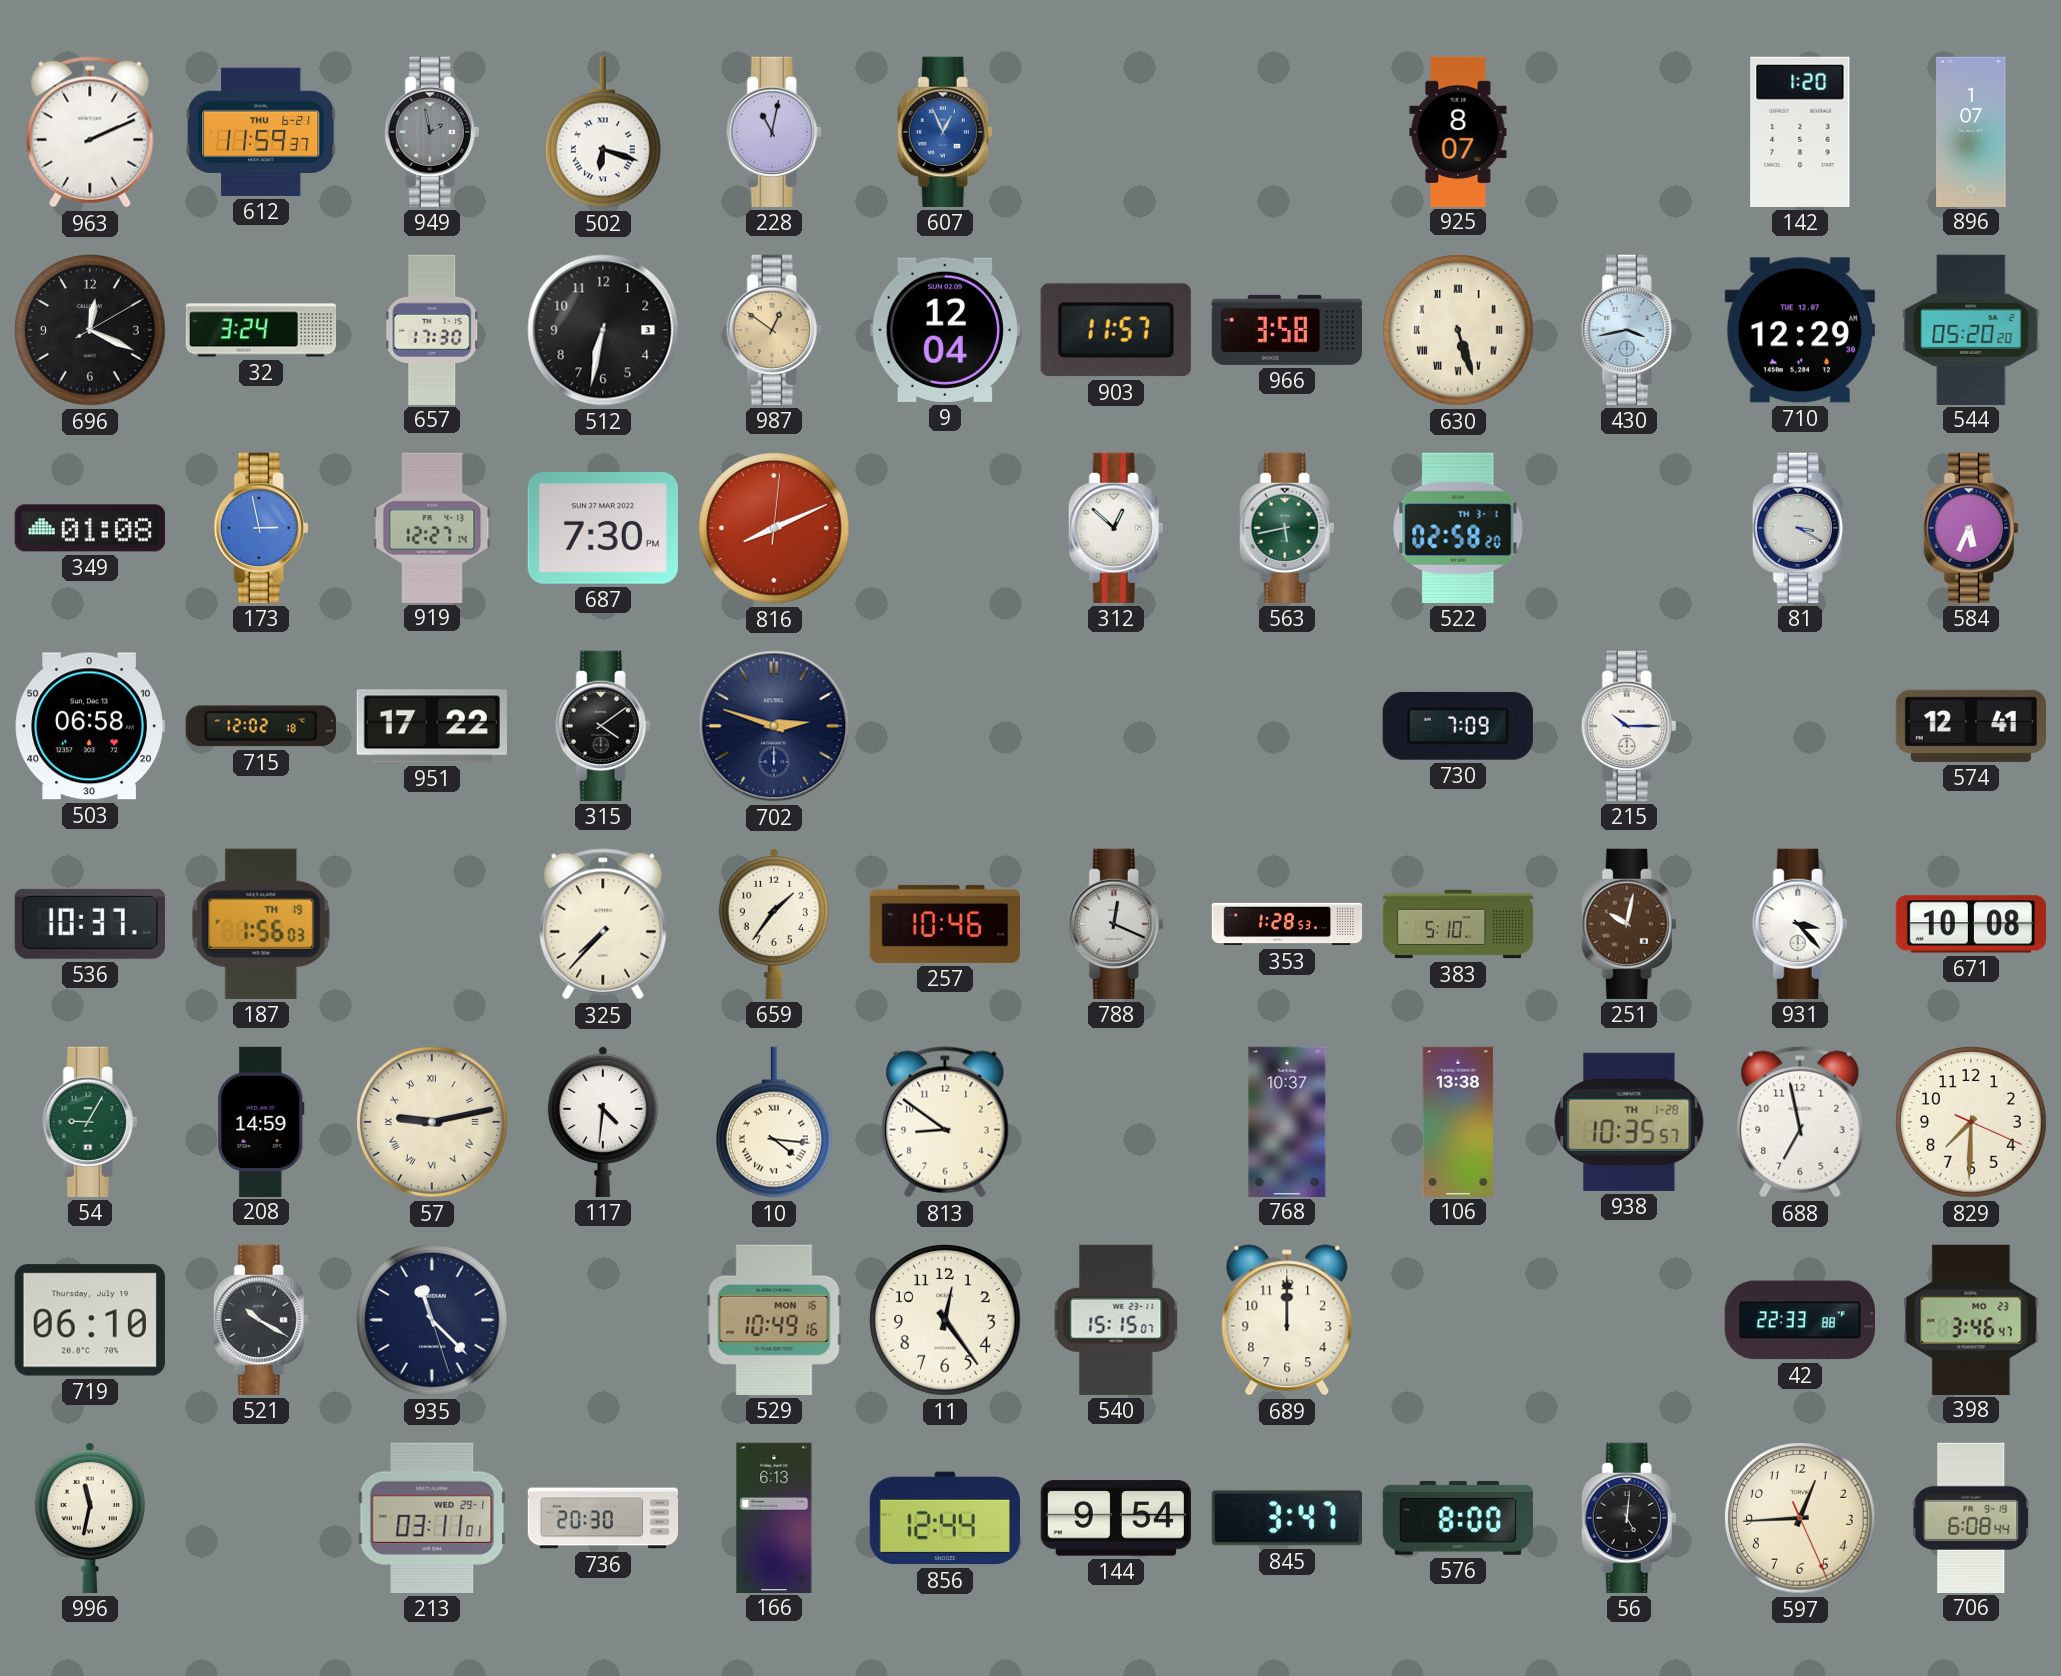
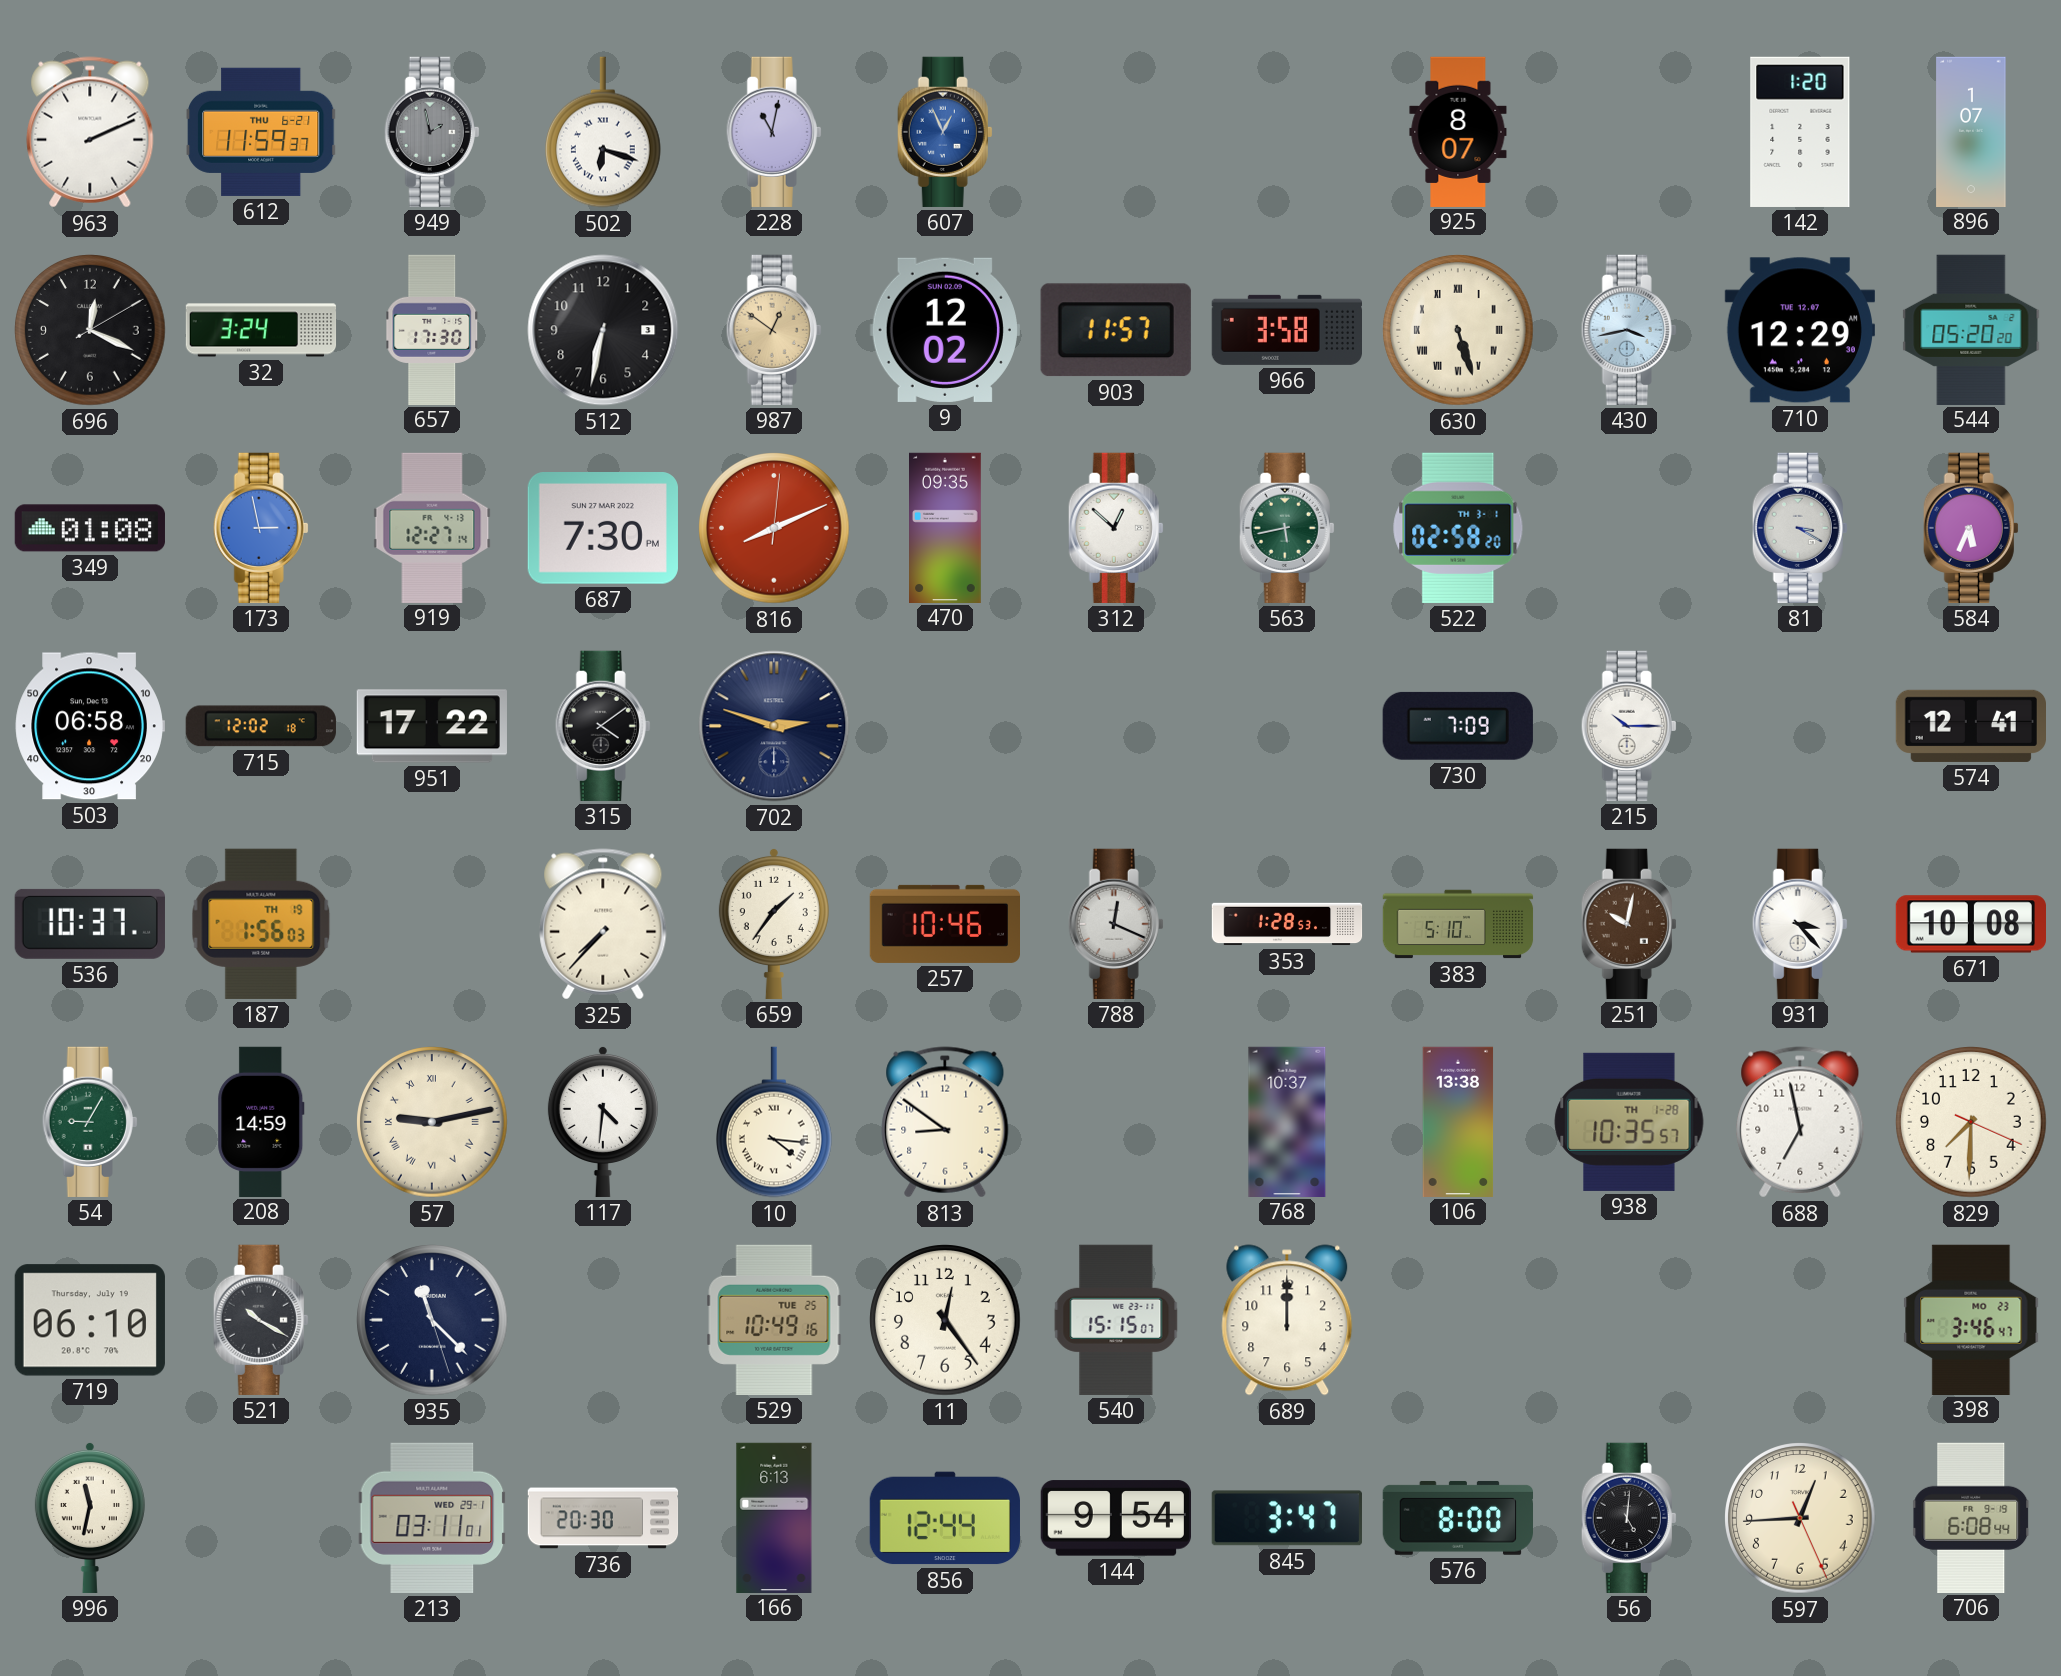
9: 12:04 -> 12:02 (945, 330)
470: none -> 09:35 (946, 527)
529 date: MON 16 -> TUE 25 (774, 1320)
42: 22:33 -> none (1800, 1320)
